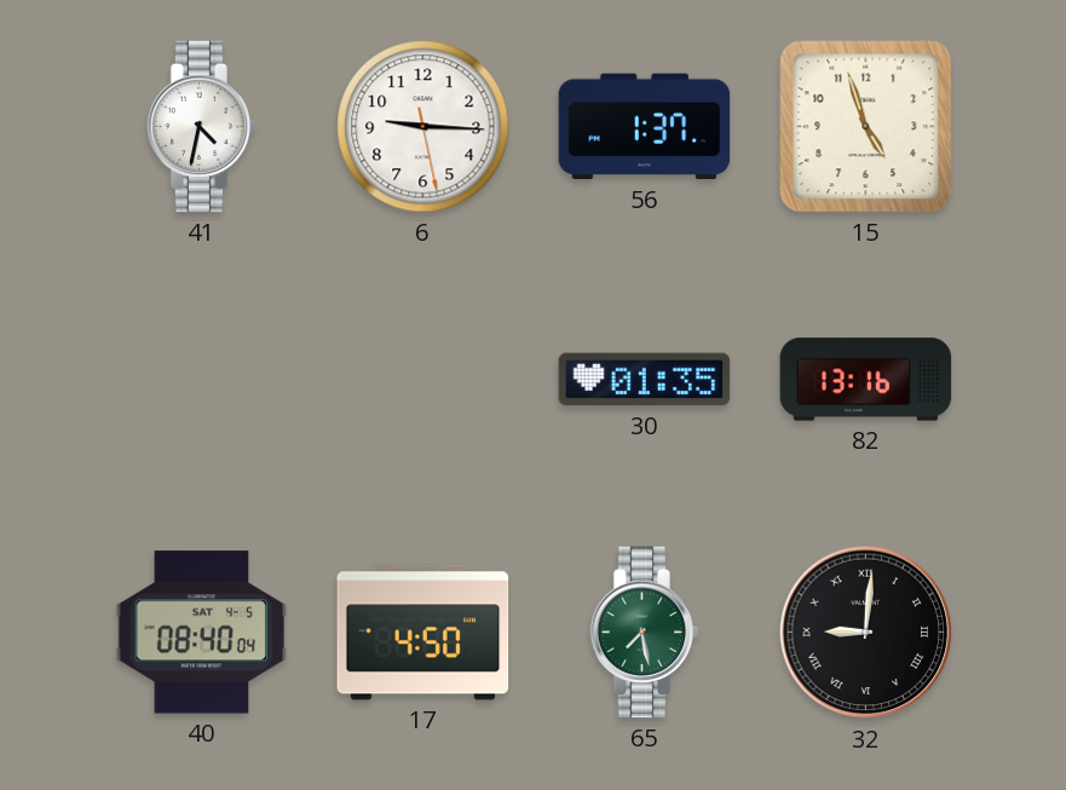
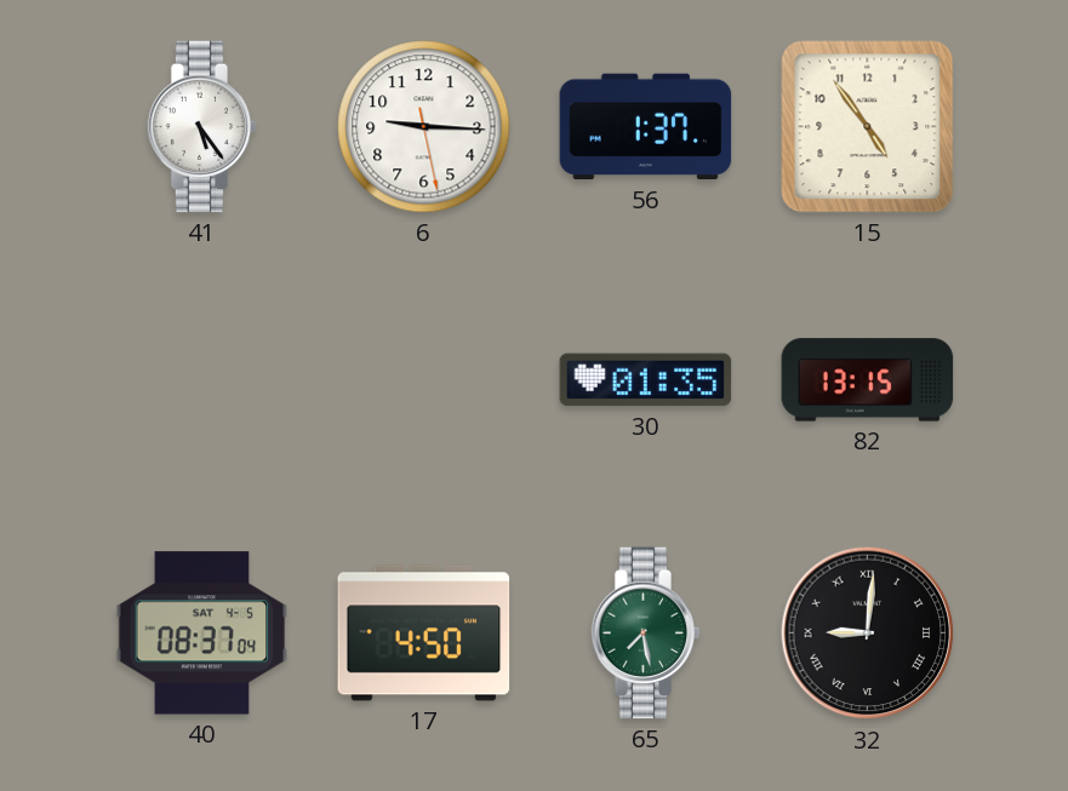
41: 4:32 -> 5:24 (202, 127)
15: 4:57 -> 4:54 (868, 127)
82: 13:16 -> 13:15 (868, 380)
40: 08:40 -> 08:37 (202, 634)
